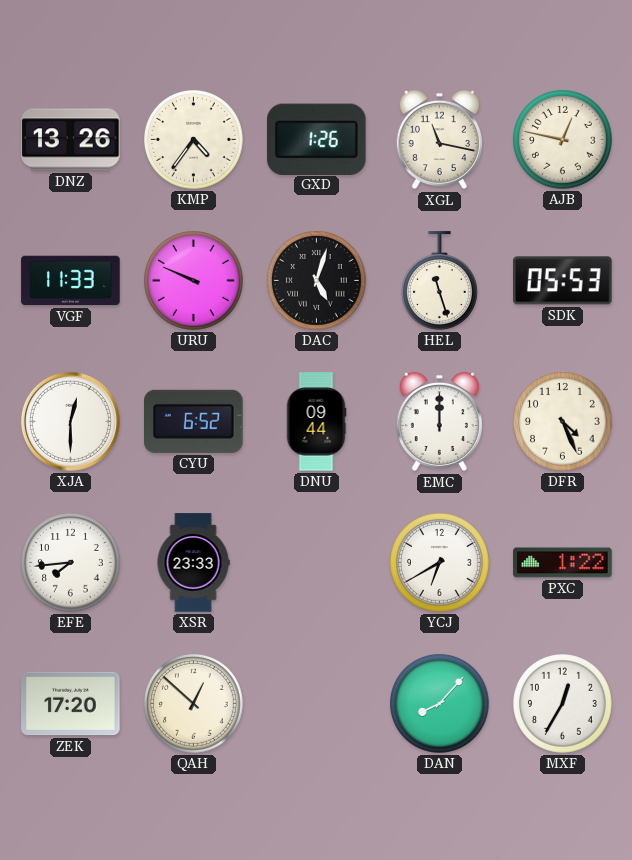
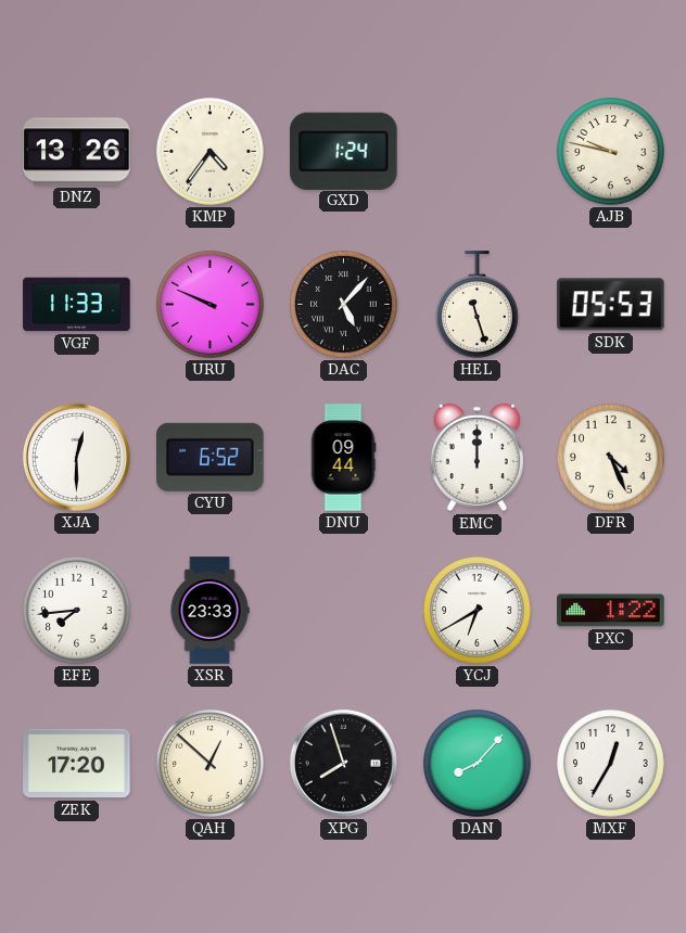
GXD: 1:26 -> 1:24 (344, 151)
XGL: 11:17 -> none (439, 140)
AJB: 12:47 -> 9:47 (611, 152)
DAC: 5:03 -> 5:07 (344, 305)
XPG: none -> 7:57 (343, 763)
